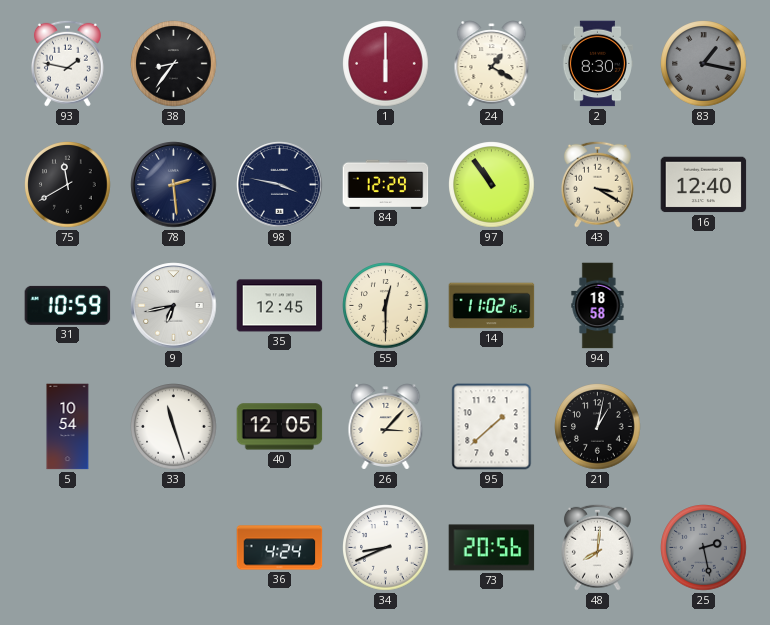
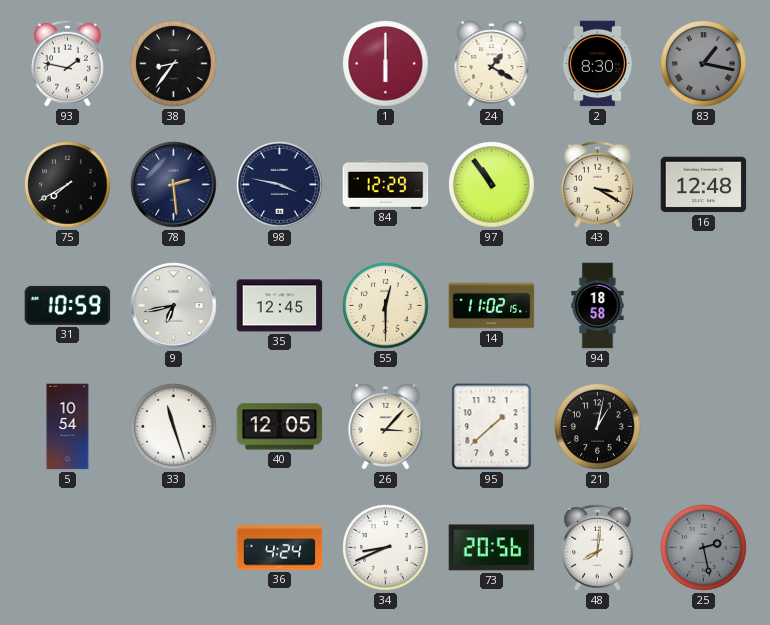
75: 11:40 -> 7:40 (68, 185)
16: 12:40 -> 12:48 (704, 185)
